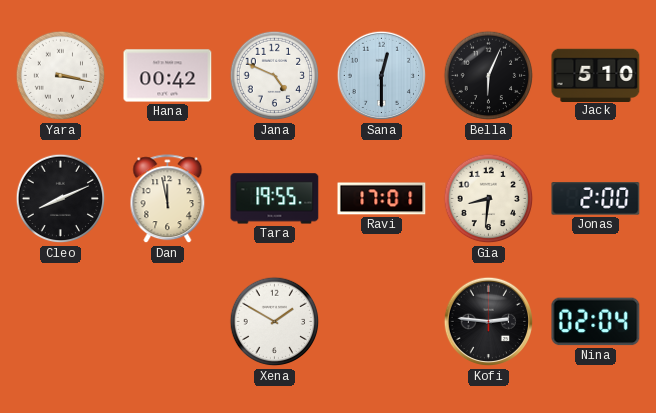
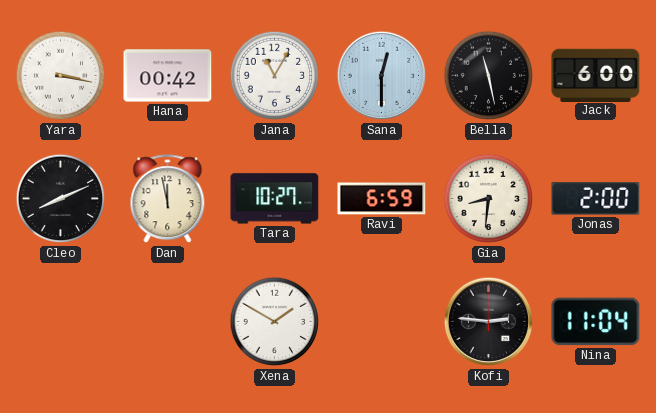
Jana: 4:49 -> 11:05 (275, 76)
Bella: 6:04 -> 11:28 (489, 76)
Jack: 5:10 -> 6:00 (596, 75)
Tara: 19:55 -> 10:27 (275, 199)
Ravi: 17:01 -> 6:59 (382, 199)
Nina: 02:04 -> 11:04 (596, 322)
